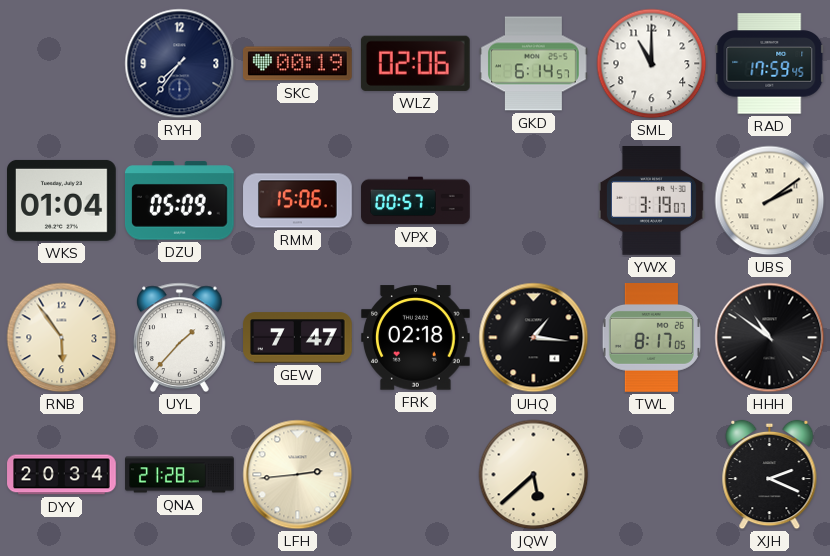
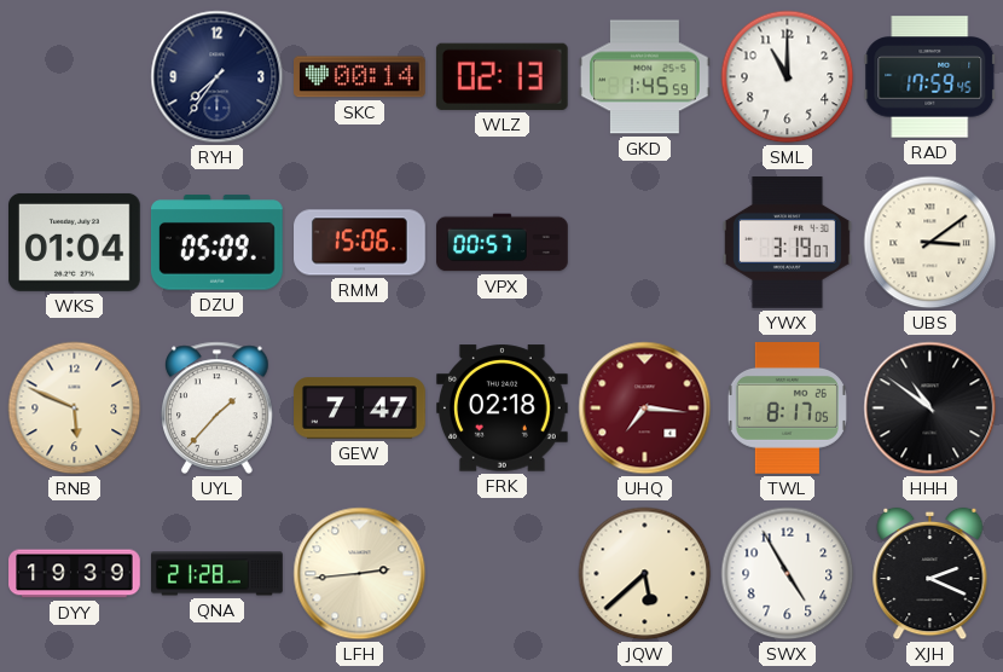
SKC: 00:19 -> 00:14 (360, 77)
WLZ: 02:06 -> 02:13 (502, 76)
GKD: 6:14 -> 1:45 (645, 77)
UBS: 2:09 -> 3:09 (930, 243)
RNB: 5:54 -> 5:49 (75, 409)
UHQ: 1:16 -> 7:16 (645, 409)
UHQ dial: black -> burgundy (645, 409)
DYY: 20:34 -> 19:39 (75, 574)
SWX: none -> 4:55 (788, 574)
